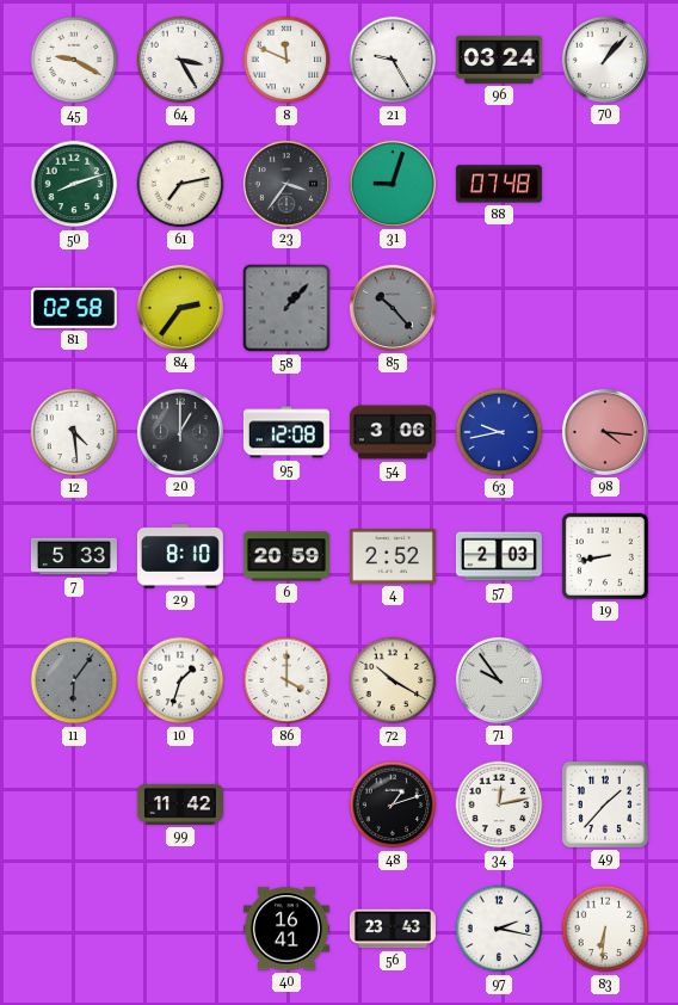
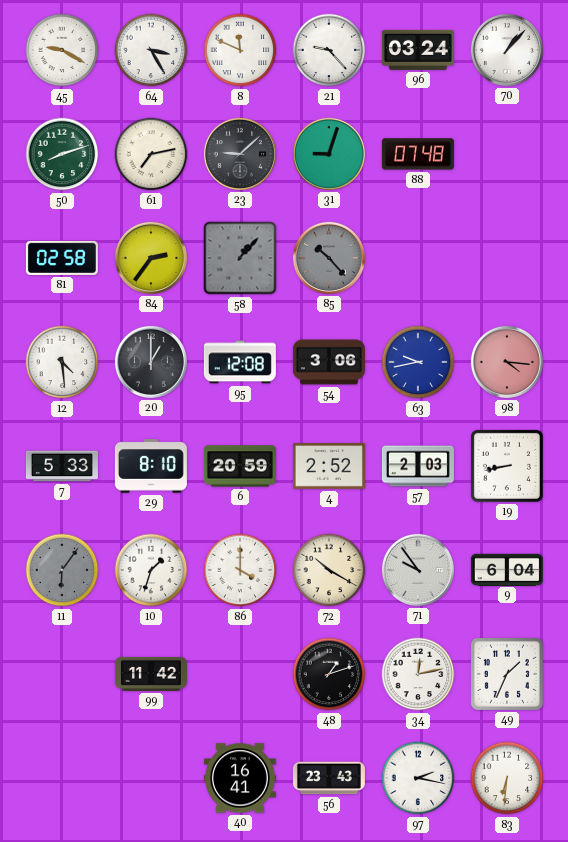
21: 9:25 -> 9:23 (329, 50)
23: 3:36 -> 9:08 (240, 154)
9: none -> 6:04 (507, 569)
49: 1:37 -> 1:34 (507, 674)
